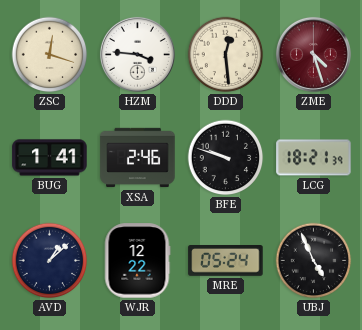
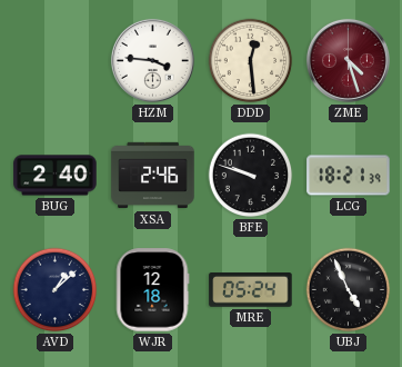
ZSC: 12:18 -> none (50, 55)
BUG: 1:41 -> 2:40 (56, 176)
WJR: 12:22 -> 12:18 (152, 290)
